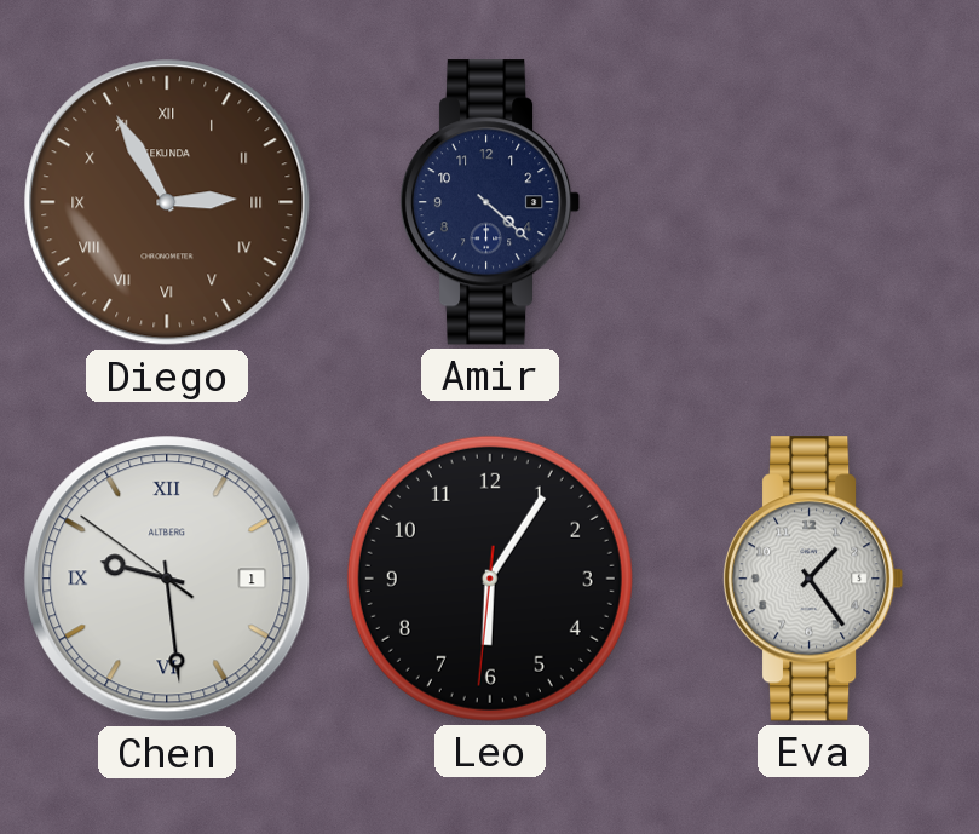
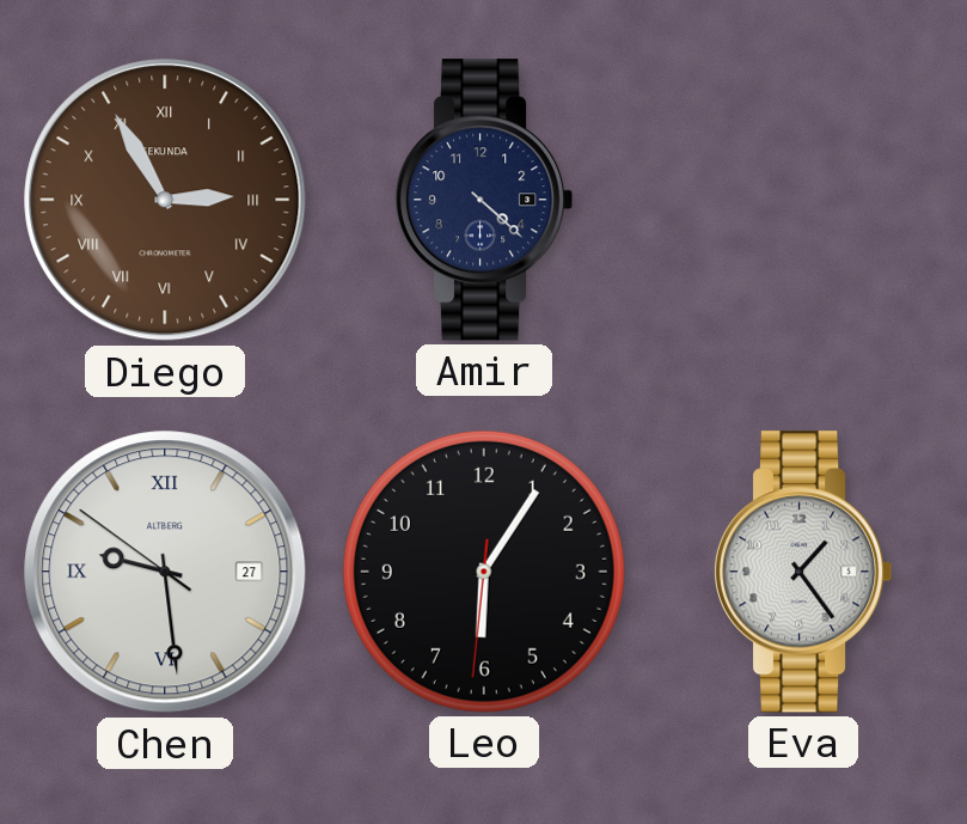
Chen date: 1 -> 27 (165, 572)
